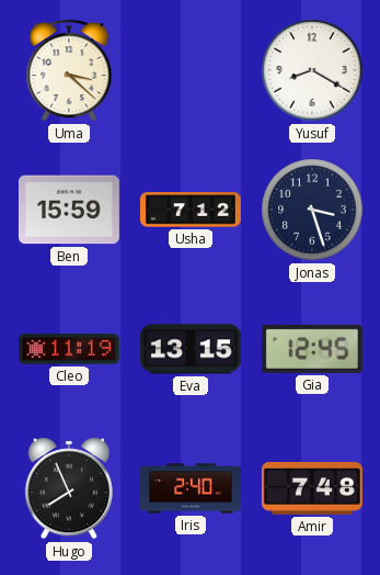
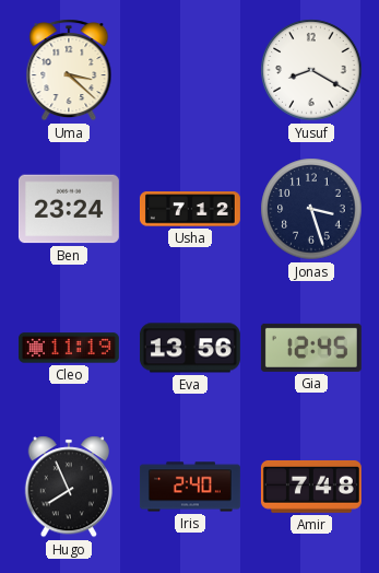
Ben: 15:59 -> 23:24 (69, 209)
Eva: 13:15 -> 13:56 (190, 348)
